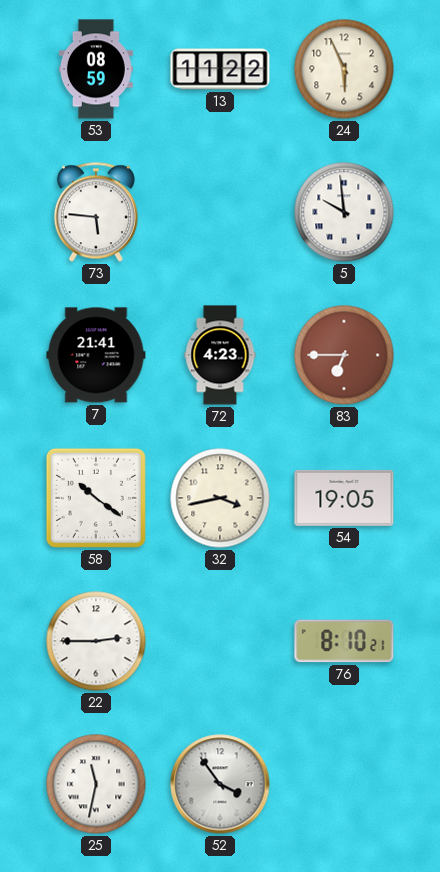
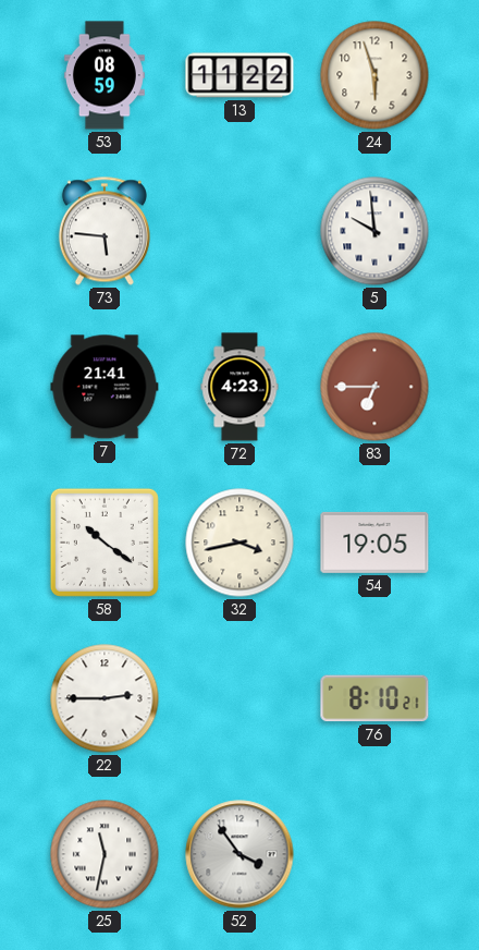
24: 5:56 -> 5:57 (374, 75)
